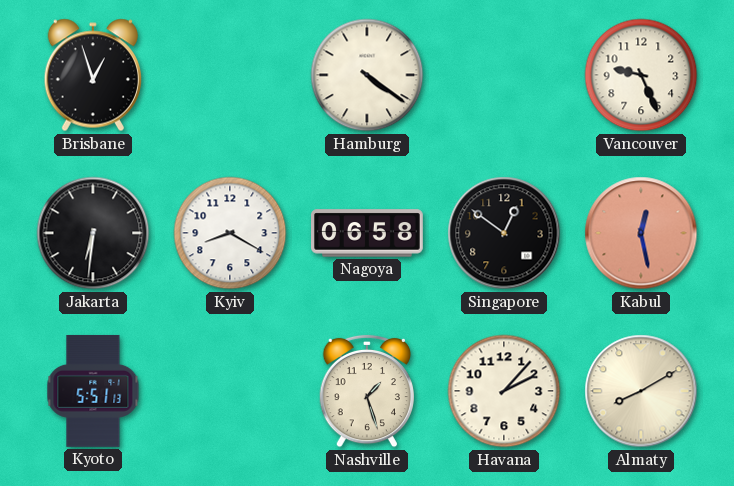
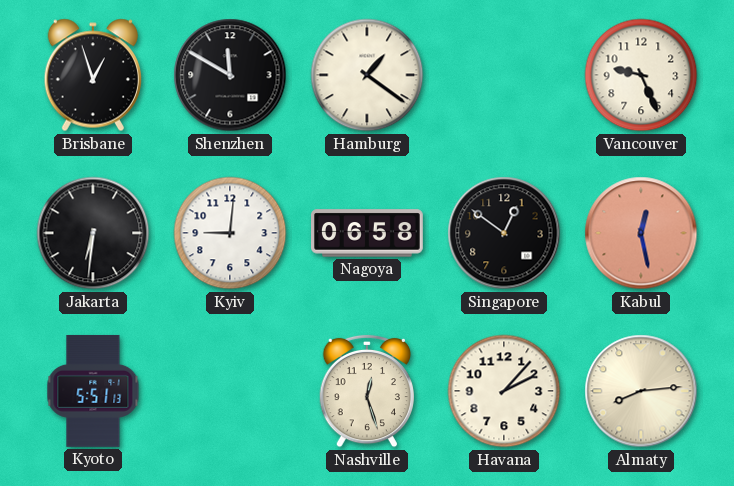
Shenzhen: none -> 11:50 (230, 75)
Hamburg: 4:21 -> 1:21 (367, 75)
Kyiv: 8:20 -> 9:01 (230, 233)
Nashville: 1:27 -> 12:27 (366, 391)
Almaty: 8:10 -> 8:14 (641, 391)
